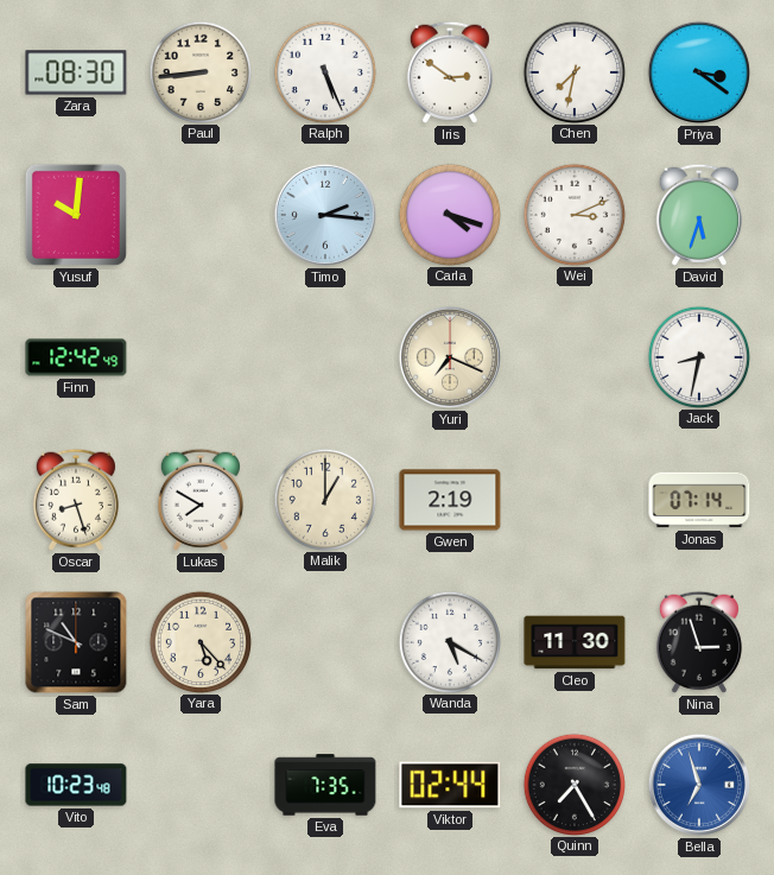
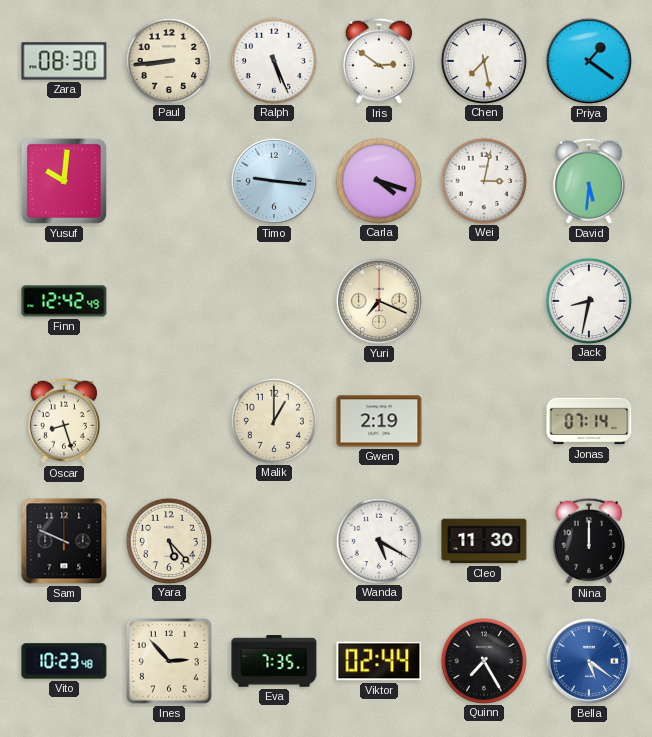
Chen: 7:32 -> 7:28 (483, 60)
Priya: 3:21 -> 1:21 (589, 61)
Timo: 2:16 -> 9:16 (274, 181)
Wei: 3:11 -> 3:02 (483, 180)
David: 5:33 -> 5:31 (589, 181)
Lukas: 7:50 -> none (201, 500)
Sam: 10:49 -> 9:49 (64, 541)
Nina: 2:57 -> 12:00 (589, 541)
Ines: none -> 2:53 (169, 661)
Bella: 6:57 -> 5:21 (589, 661)
